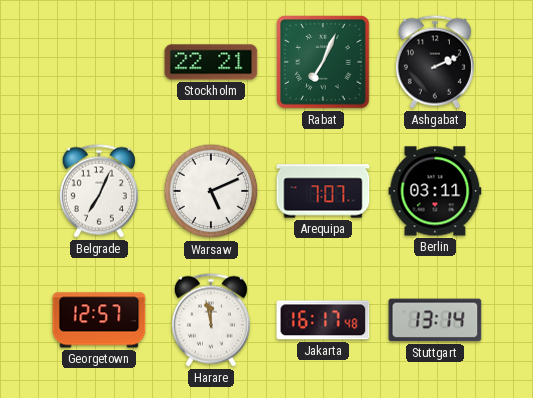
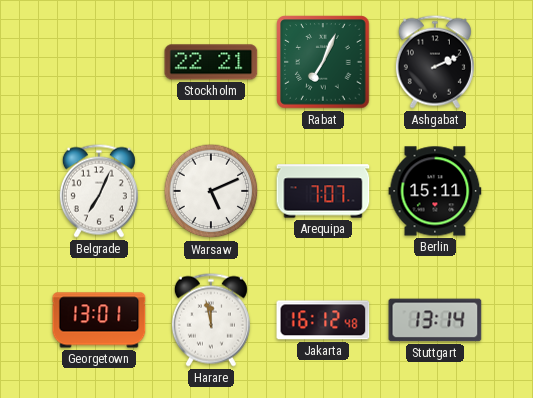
Berlin: 03:11 -> 15:11 (435, 191)
Georgetown: 12:57 -> 13:01 (99, 320)
Jakarta: 16:17 -> 16:12 (323, 320)
